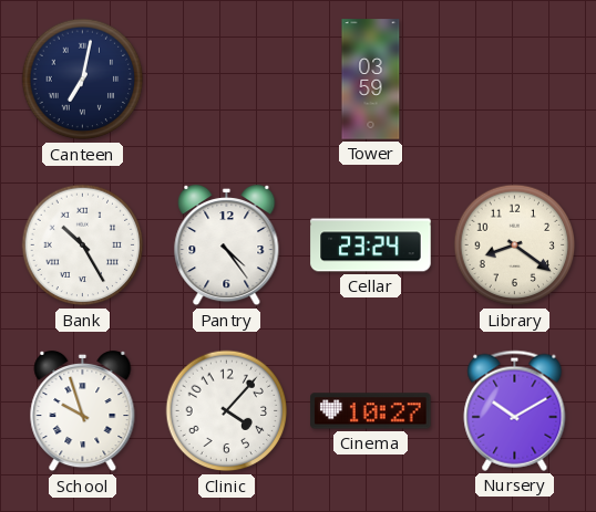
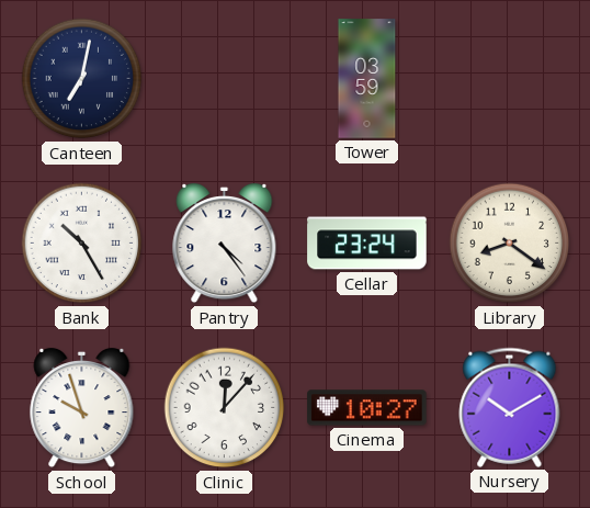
Clinic: 4:07 -> 12:07 (225, 408)
